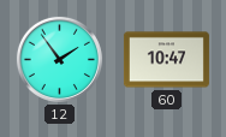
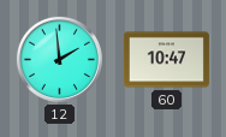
12: 1:54 -> 1:59 (59, 59)
